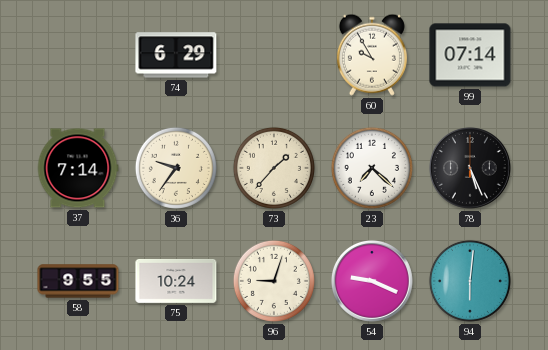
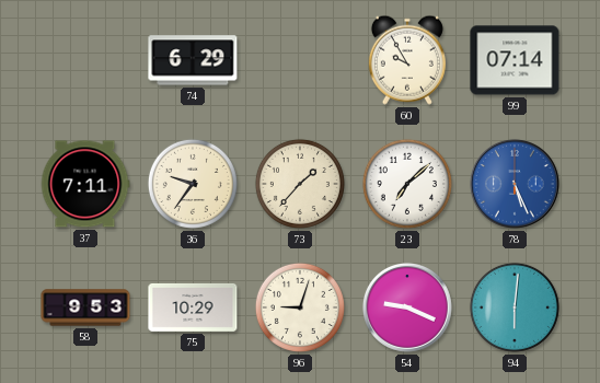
37: 7:14 -> 7:11 (85, 184)
23: 7:22 -> 7:08 (407, 184)
78 dial: black -> blue (515, 184)
58: 9:55 -> 9:53 (85, 307)
75: 10:24 -> 10:29 (193, 307)
